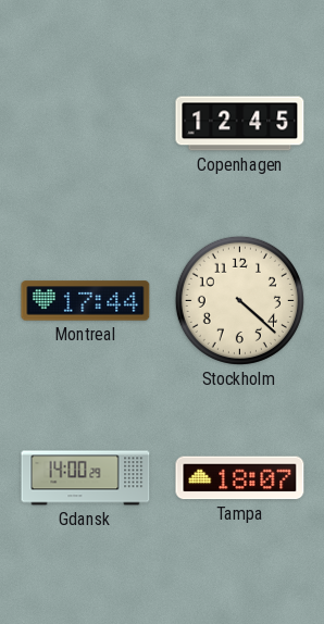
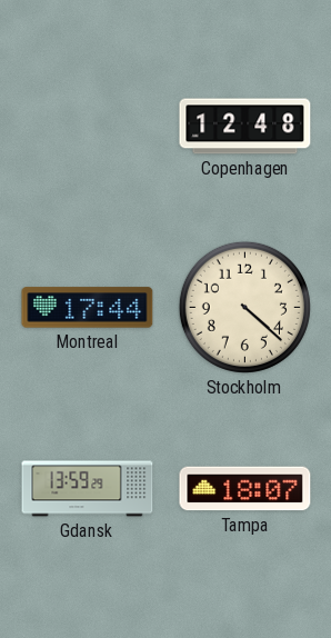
Copenhagen: 12:45 -> 12:48 (245, 127)
Gdansk: 14:00 -> 13:59 (88, 489)
